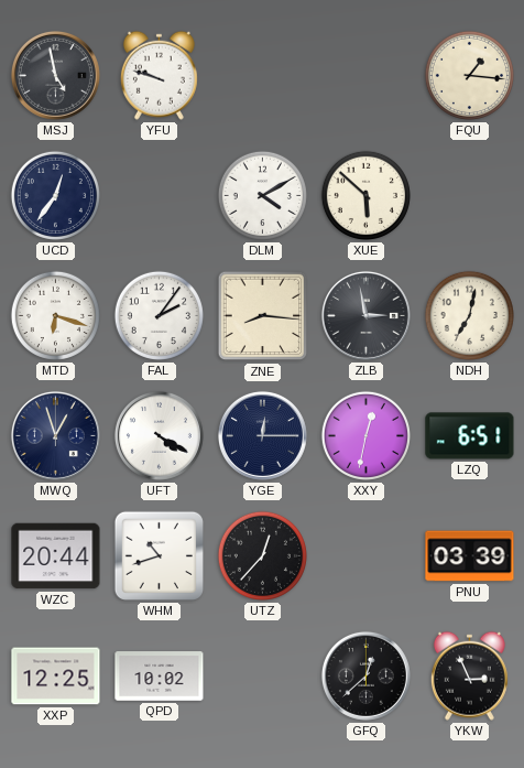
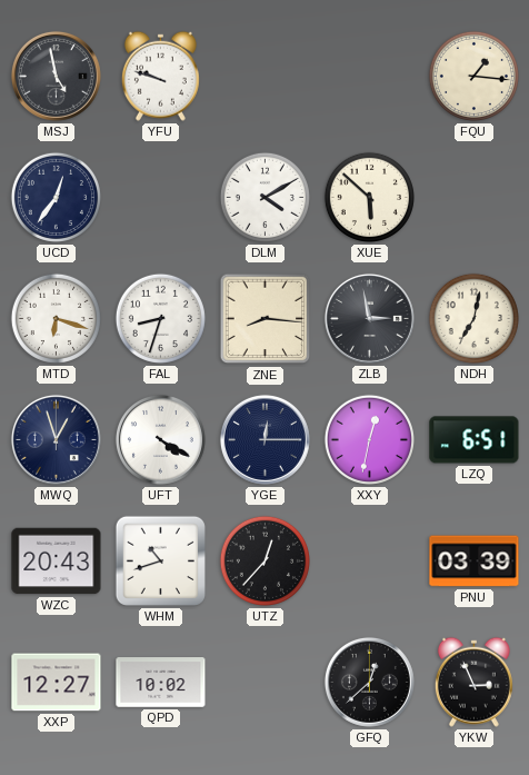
FAL: 2:06 -> 8:33 (160, 318)
WZC: 20:44 -> 20:43 (57, 562)
XXP: 12:25 -> 12:27 (57, 683)
